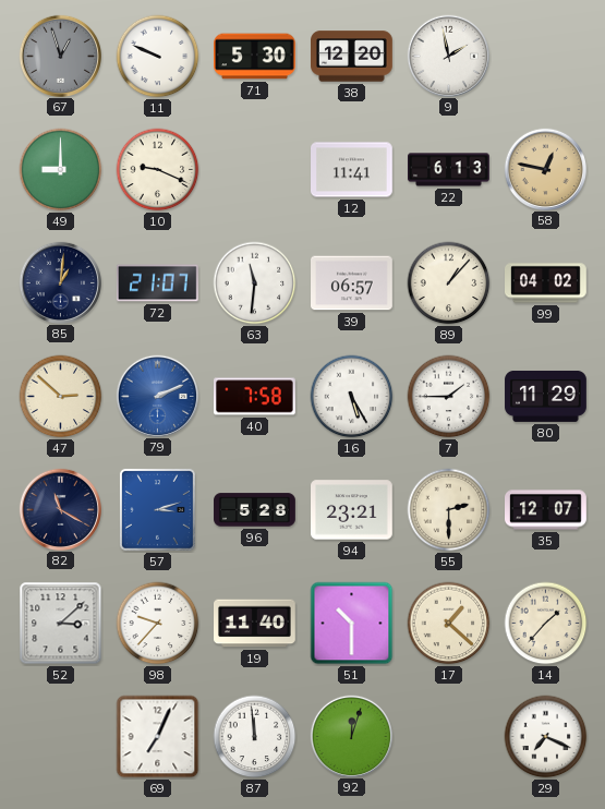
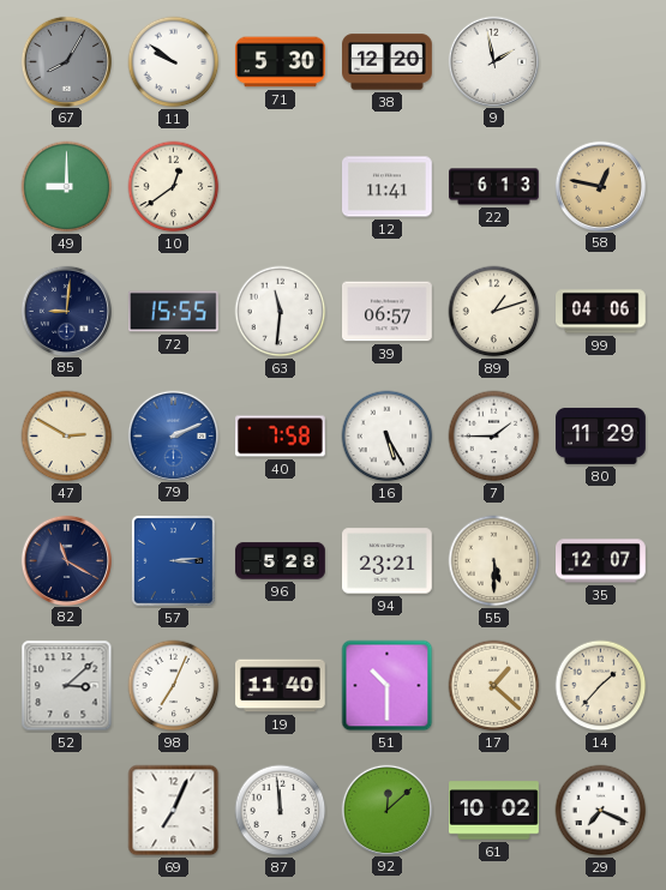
67: 12:57 -> 8:05 (66, 61)
11: 9:49 -> 9:51 (174, 62)
10: 9:19 -> 12:39 (174, 187)
85: 1:01 -> 9:01 (66, 311)
72: 21:07 -> 15:55 (173, 312)
89: 1:07 -> 1:12 (494, 312)
99: 04:02 -> 04:06 (601, 312)
47: 2:52 -> 2:50 (67, 437)
57: 3:12 -> 3:14 (173, 560)
55: 2:30 -> 5:30 (494, 561)
98: 9:37 -> 7:04 (174, 686)
92: 12:03 -> 12:08 (386, 810)
61: none -> 10:02 (494, 811)
